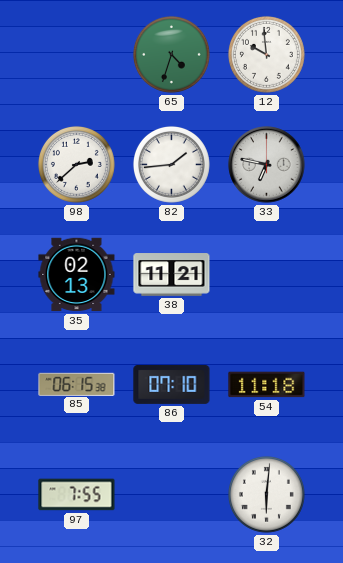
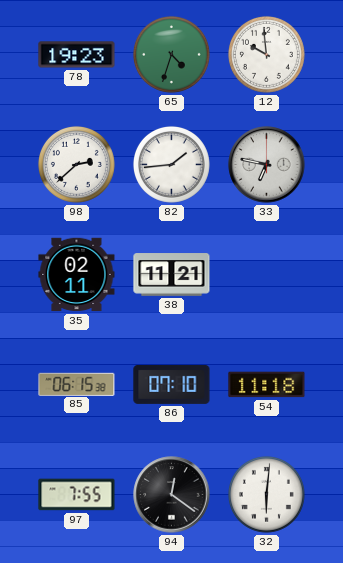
78: none -> 19:23 (77, 55)
35: 02:13 -> 02:11 (77, 275)
94: none -> 12:21 (172, 495)
